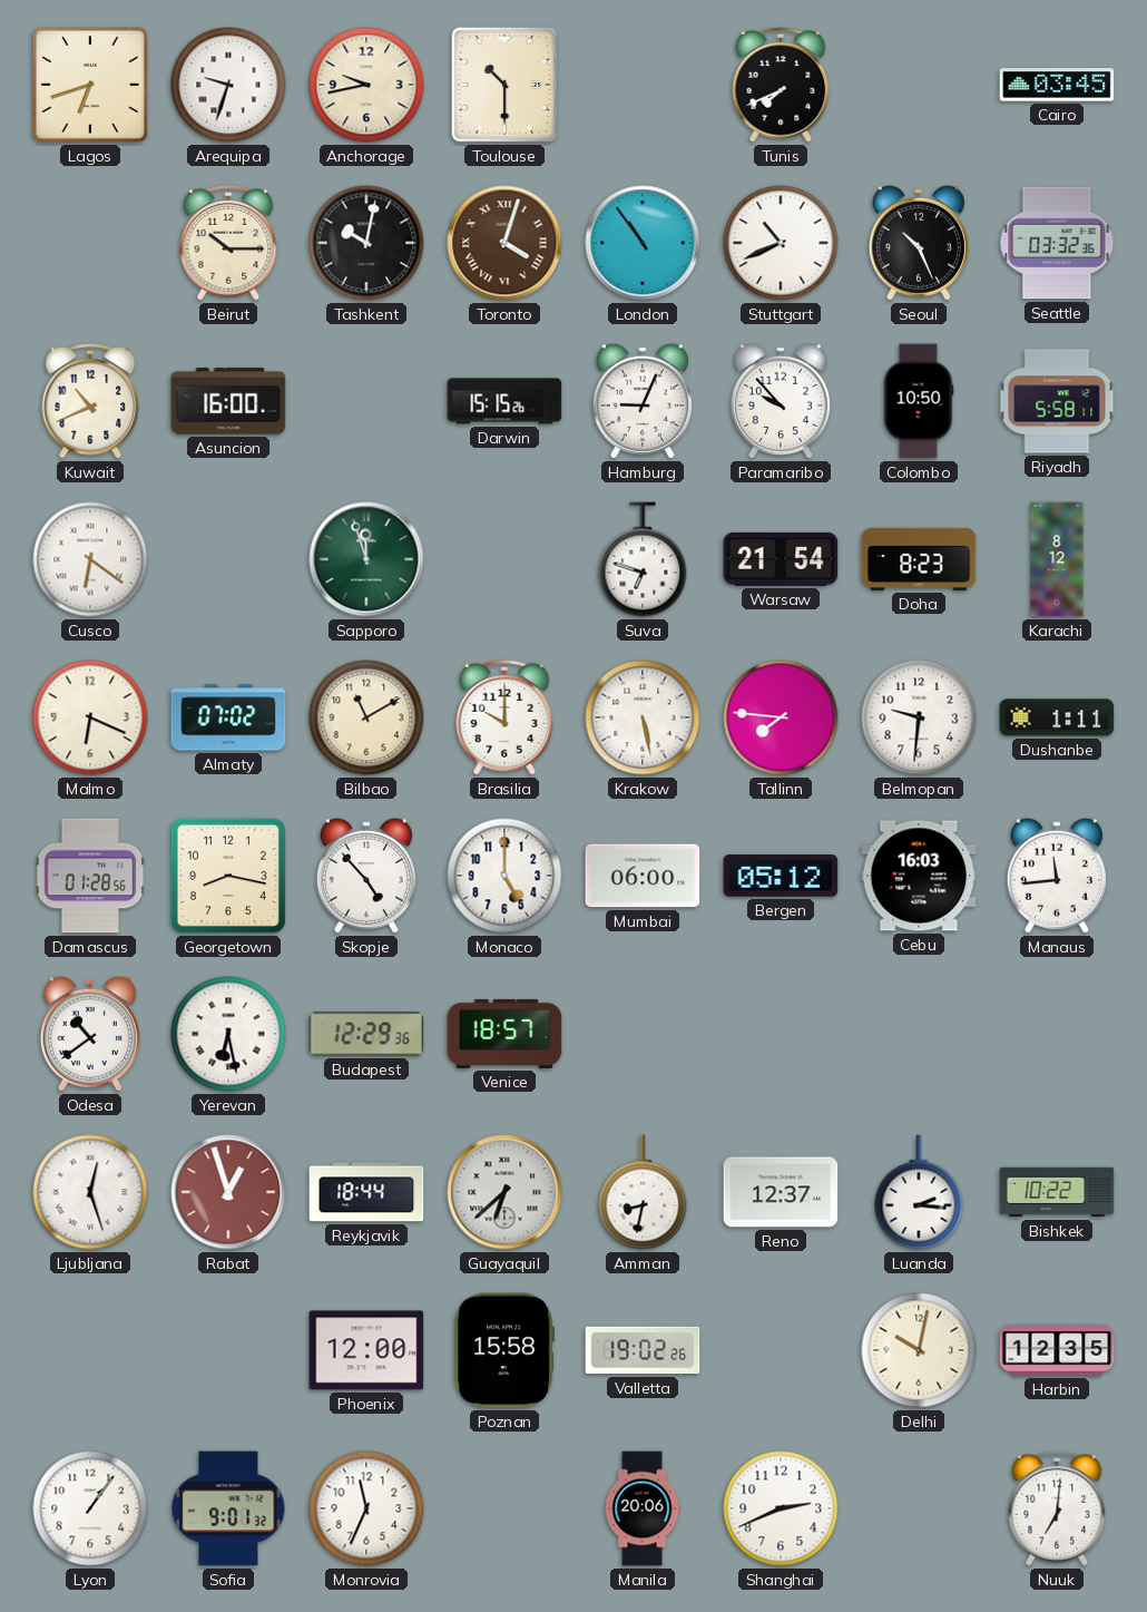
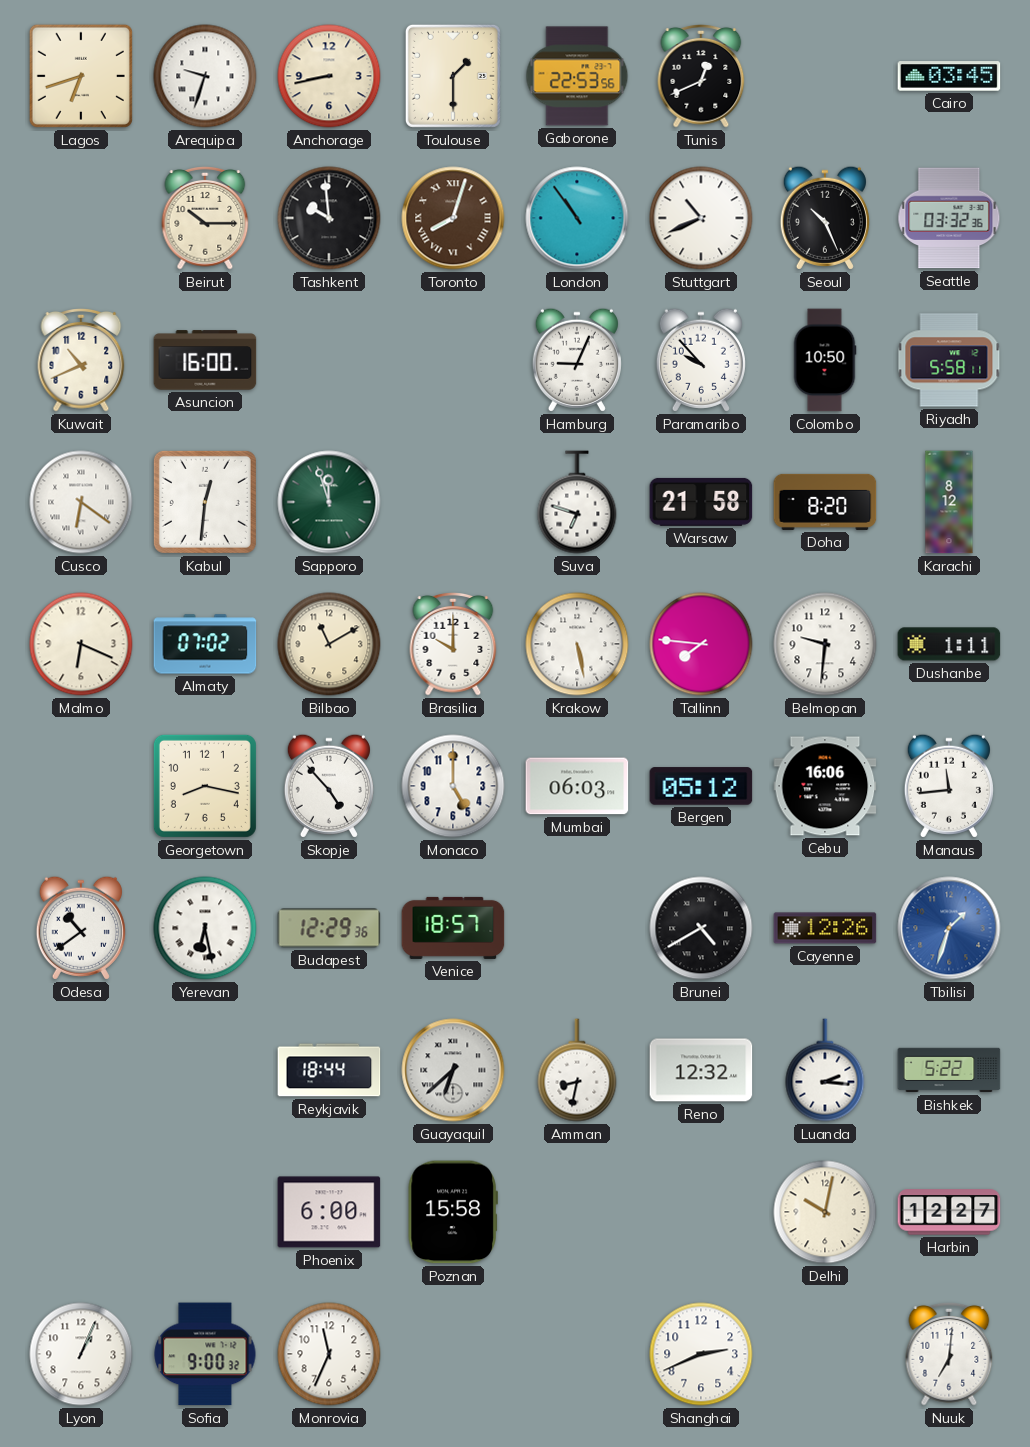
Anchorage: 9:43 -> 8:43 (329, 76)
Toulouse: 10:30 -> 1:30 (453, 76)
Gaborone: none -> 22:53 (577, 76)
Tunis: 7:41 -> 12:41 (701, 77)
Tashkent: 10:02 -> 9:59 (329, 218)
Toronto: 4:03 -> 8:03 (453, 218)
Darwin: 15:15 -> none (504, 401)
Kabul: none -> 12:31 (205, 502)
Warsaw: 21:54 -> 21:58 (701, 502)
Doha: 8:23 -> 8:20 (825, 502)
Damascus: 01:28 -> none (90, 876)
Mumbai: 06:00 -> 06:03 (577, 786)
Cebu: 16:03 -> 16:06 (825, 786)
Brunei: none -> 4:40 (701, 928)
Cayenne: none -> 12:26 (825, 928)
Tbilisi: none -> 1:33 (949, 928)
Ljubljana: 12:27 -> none (90, 1192)
Rabat: 12:57 -> none (228, 1192)
Reno: 12:37 -> 12:32 (701, 1070)
Bishkek: 10:22 -> 5:22 (949, 1070)
Phoenix: 12:00 -> 6:00 (329, 1212)
Valletta: 19:02 -> none (643, 1350)
Harbin: 12:35 -> 12:27 (949, 1212)
Lyon: 1:06 -> 1:04 (81, 1354)
Sofia: 9:01 -> 9:00 (205, 1354)
Manila: 20:06 -> none (643, 1508)
